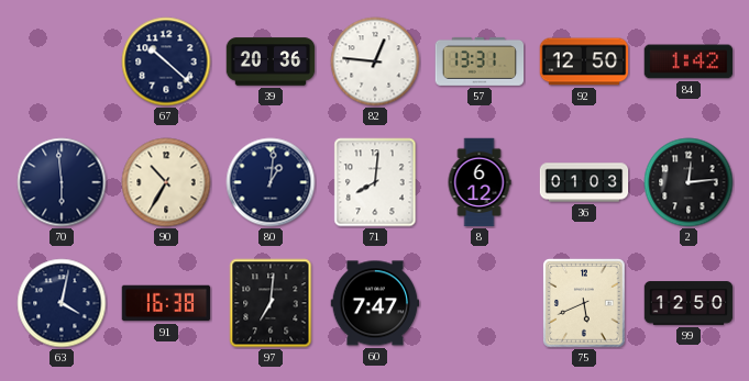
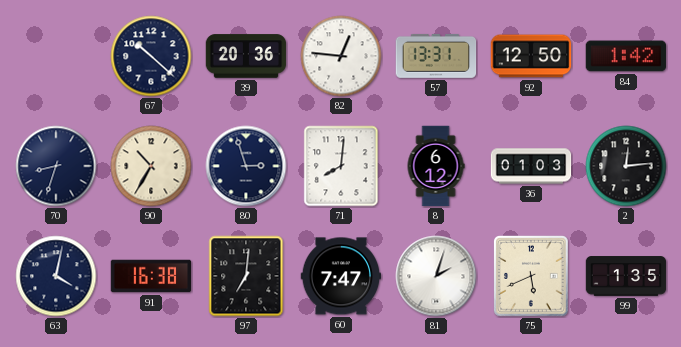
70: 5:59 -> 8:33 (56, 166)
80: 1:01 -> 2:57 (246, 166)
81: none -> 2:03 (436, 276)
99: 12:50 -> 1:35 (626, 276)
